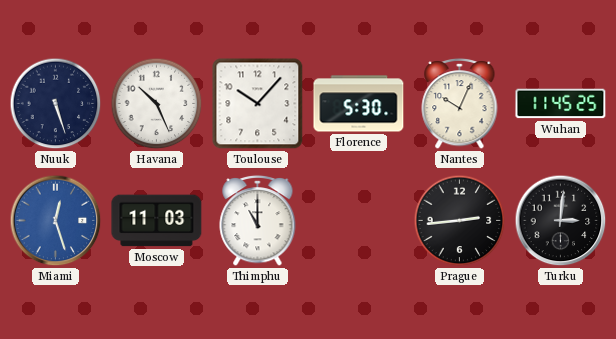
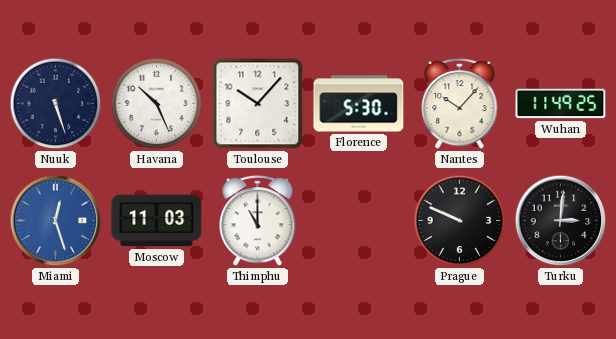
Nantes: 10:04 -> 10:07 (460, 103)
Wuhan: 11:45 -> 11:49 (561, 104)
Prague: 2:44 -> 9:49 (460, 221)
